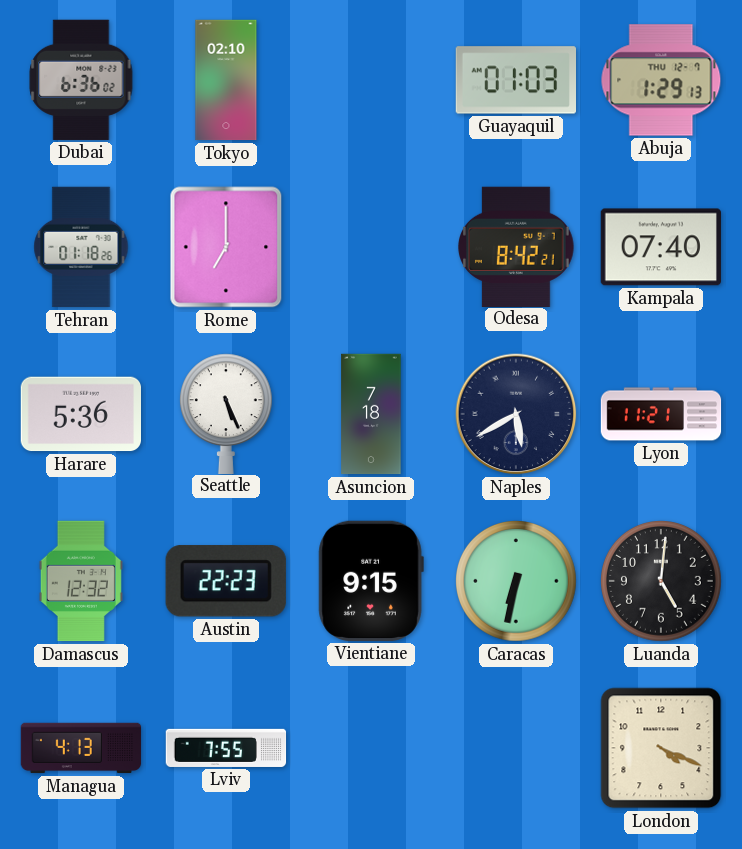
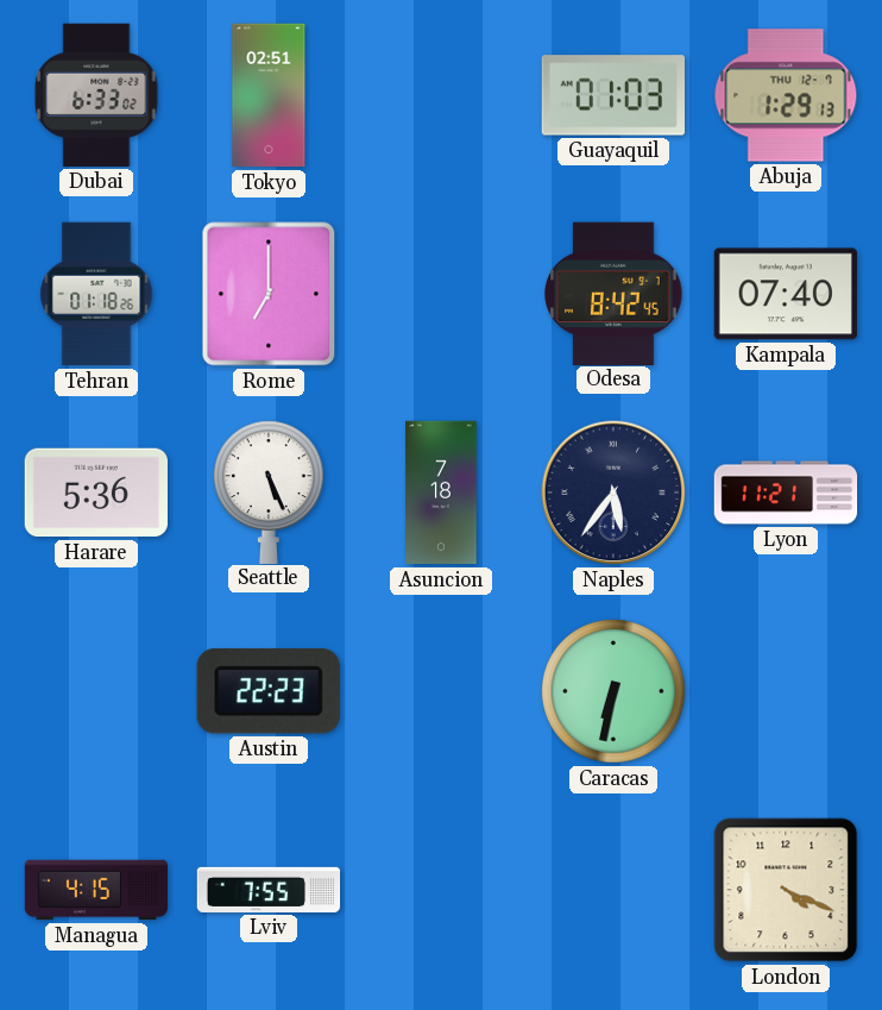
Dubai: 6:36 -> 6:33 (96, 95)
Tokyo: 02:10 -> 02:51 (269, 95)
Odesa: 8:42:21 -> 8:42:45 (615, 293)
Naples: 5:40 -> 5:36 (613, 493)
Damascus: 12:32 -> none (81, 581)
Vientiane: 9:15 -> none (371, 581)
Luanda: 5:01 -> none (662, 582)
Managua: 4:13 -> 4:15 (96, 890)
